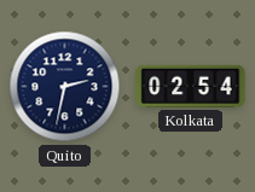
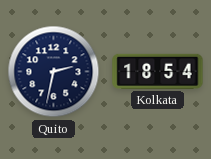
Kolkata: 02:54 -> 18:54 (158, 71)
